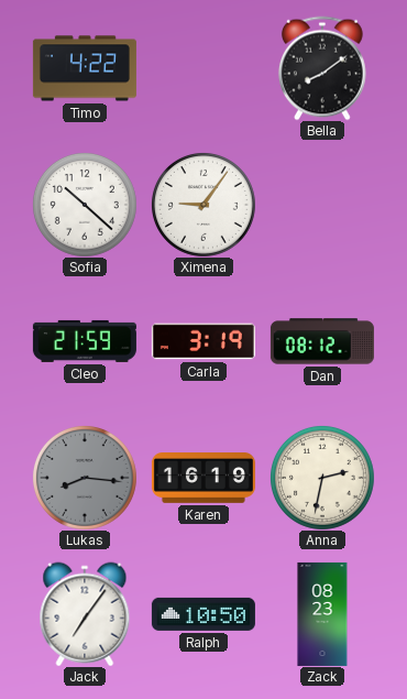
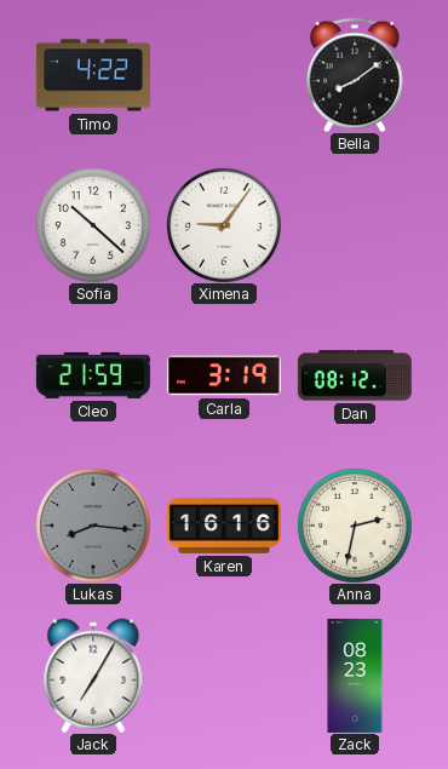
Karen: 16:19 -> 16:16 (224, 527)
Jack: 7:06 -> 7:05 (93, 676)
Ralph: 10:50 -> none (204, 614)
